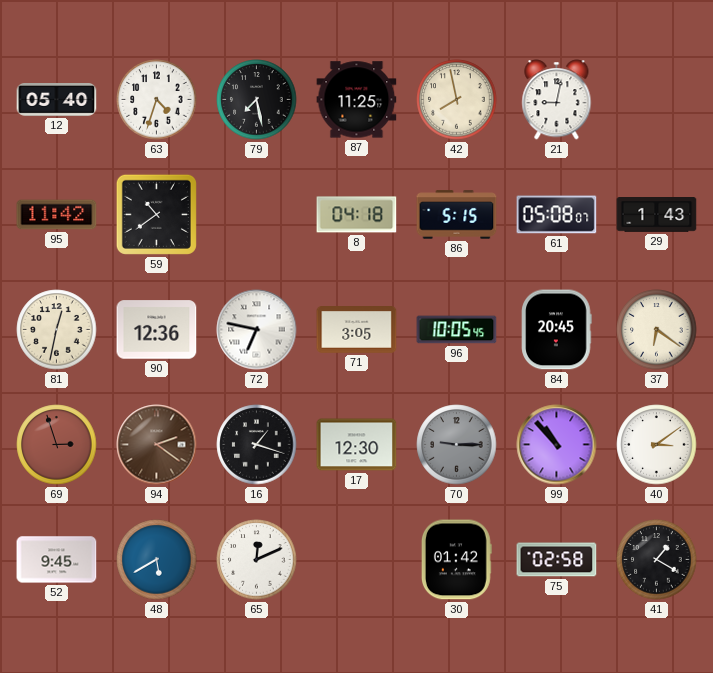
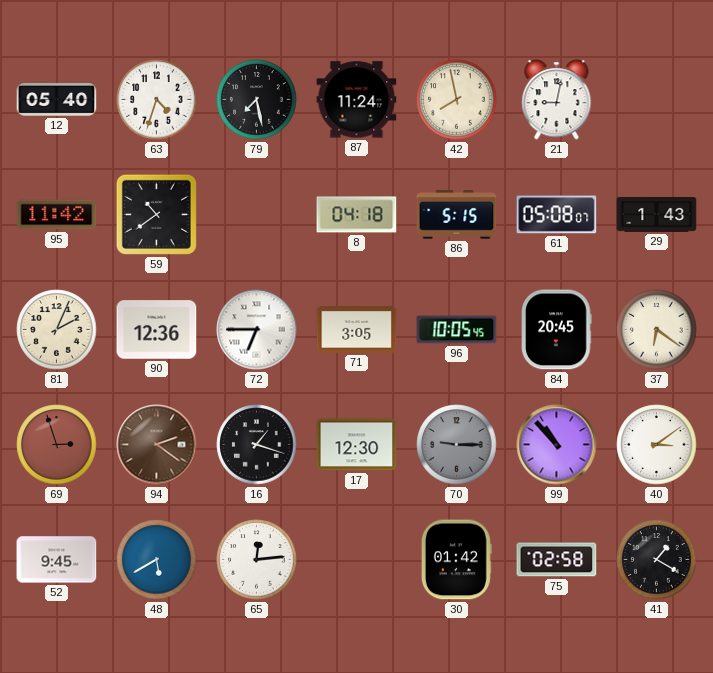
87: 11:25 -> 11:24 (357, 100)
81: 12:32 -> 2:04 (57, 330)
72: 6:47 -> 6:45 (257, 330)
65: 12:11 -> 12:14 (257, 560)
